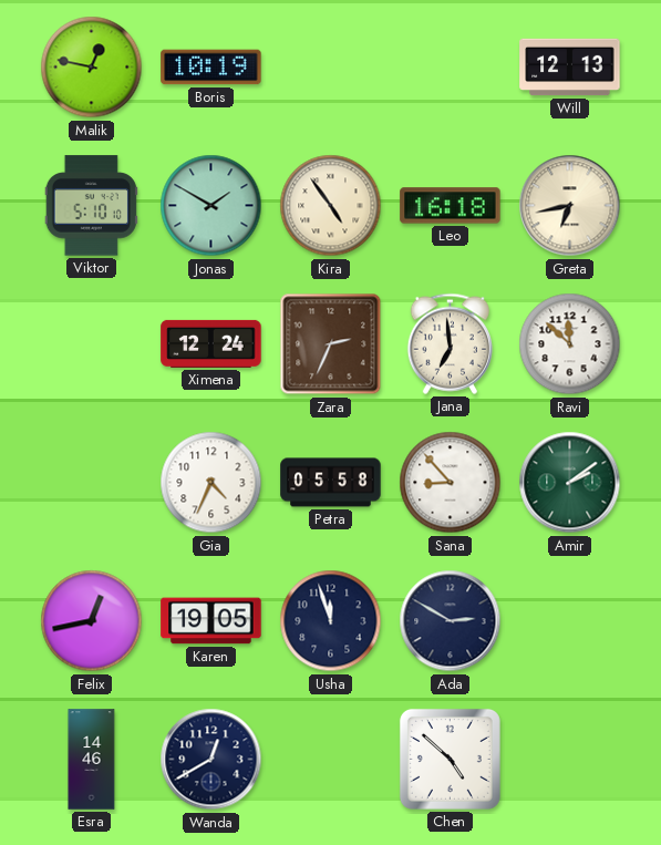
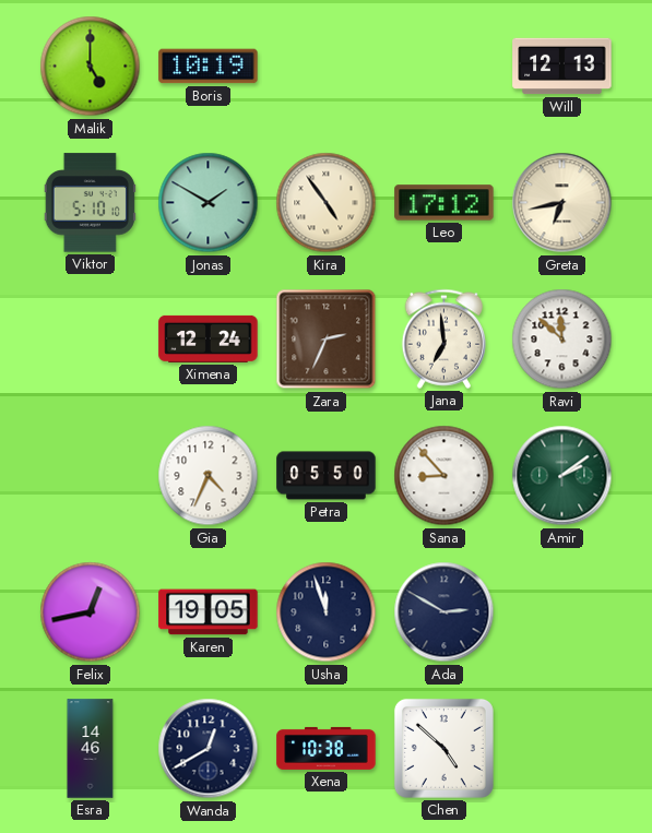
Malik: 12:47 -> 5:00 (91, 67)
Leo: 16:18 -> 17:12 (444, 203)
Petra: 05:58 -> 05:50 (327, 476)
Xena: none -> 10:38 (327, 748)
